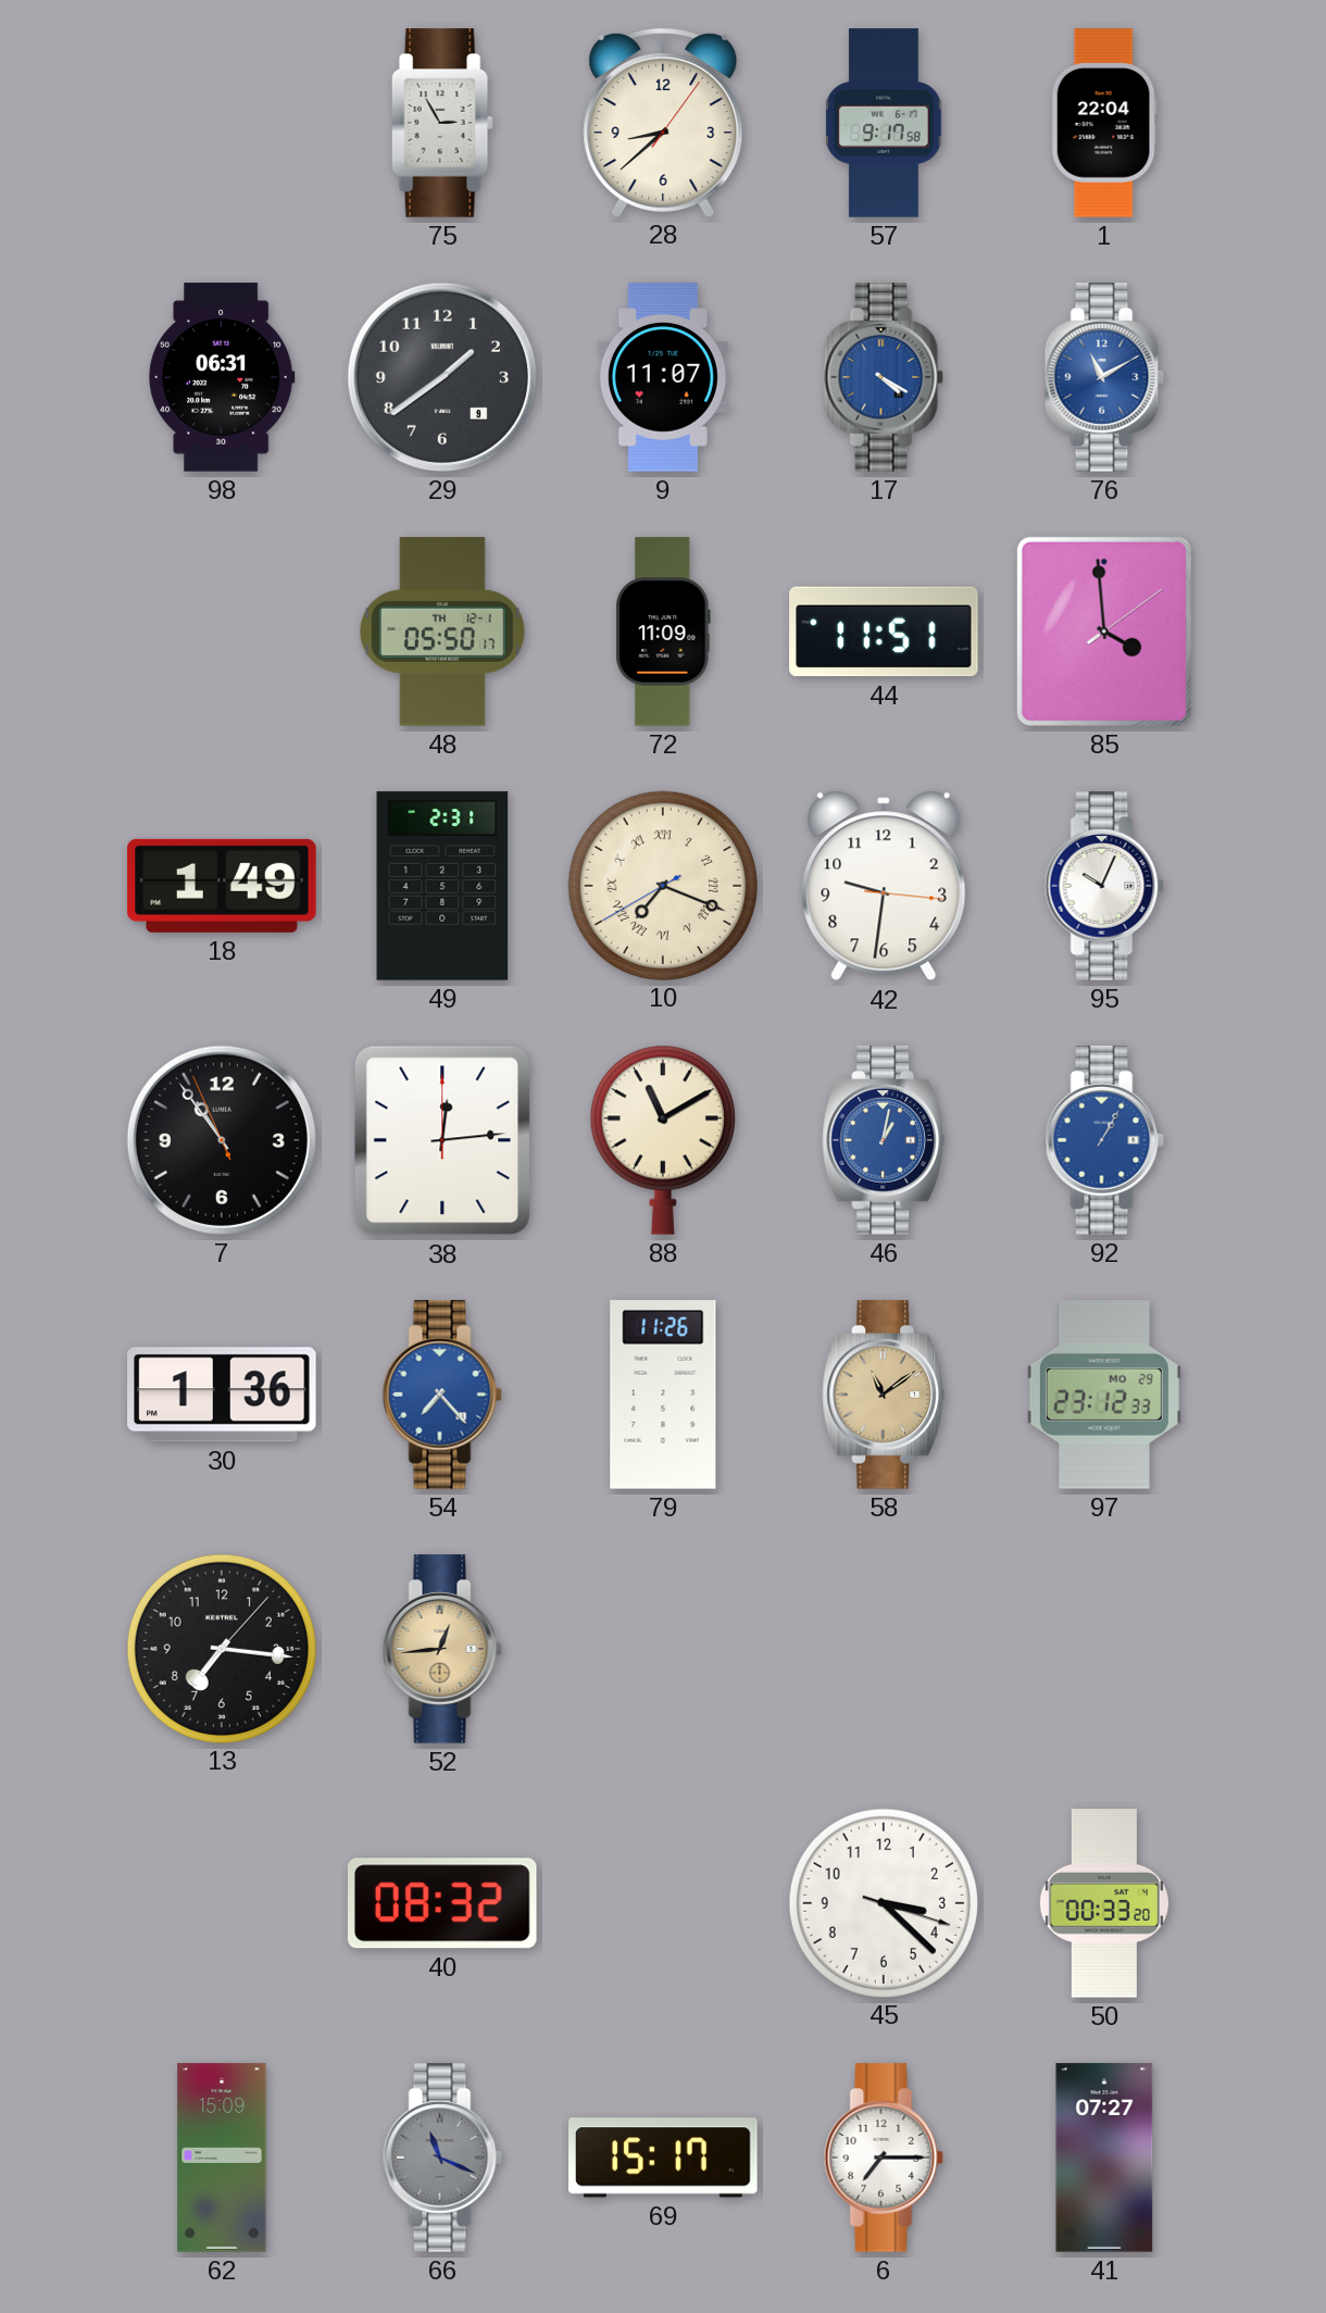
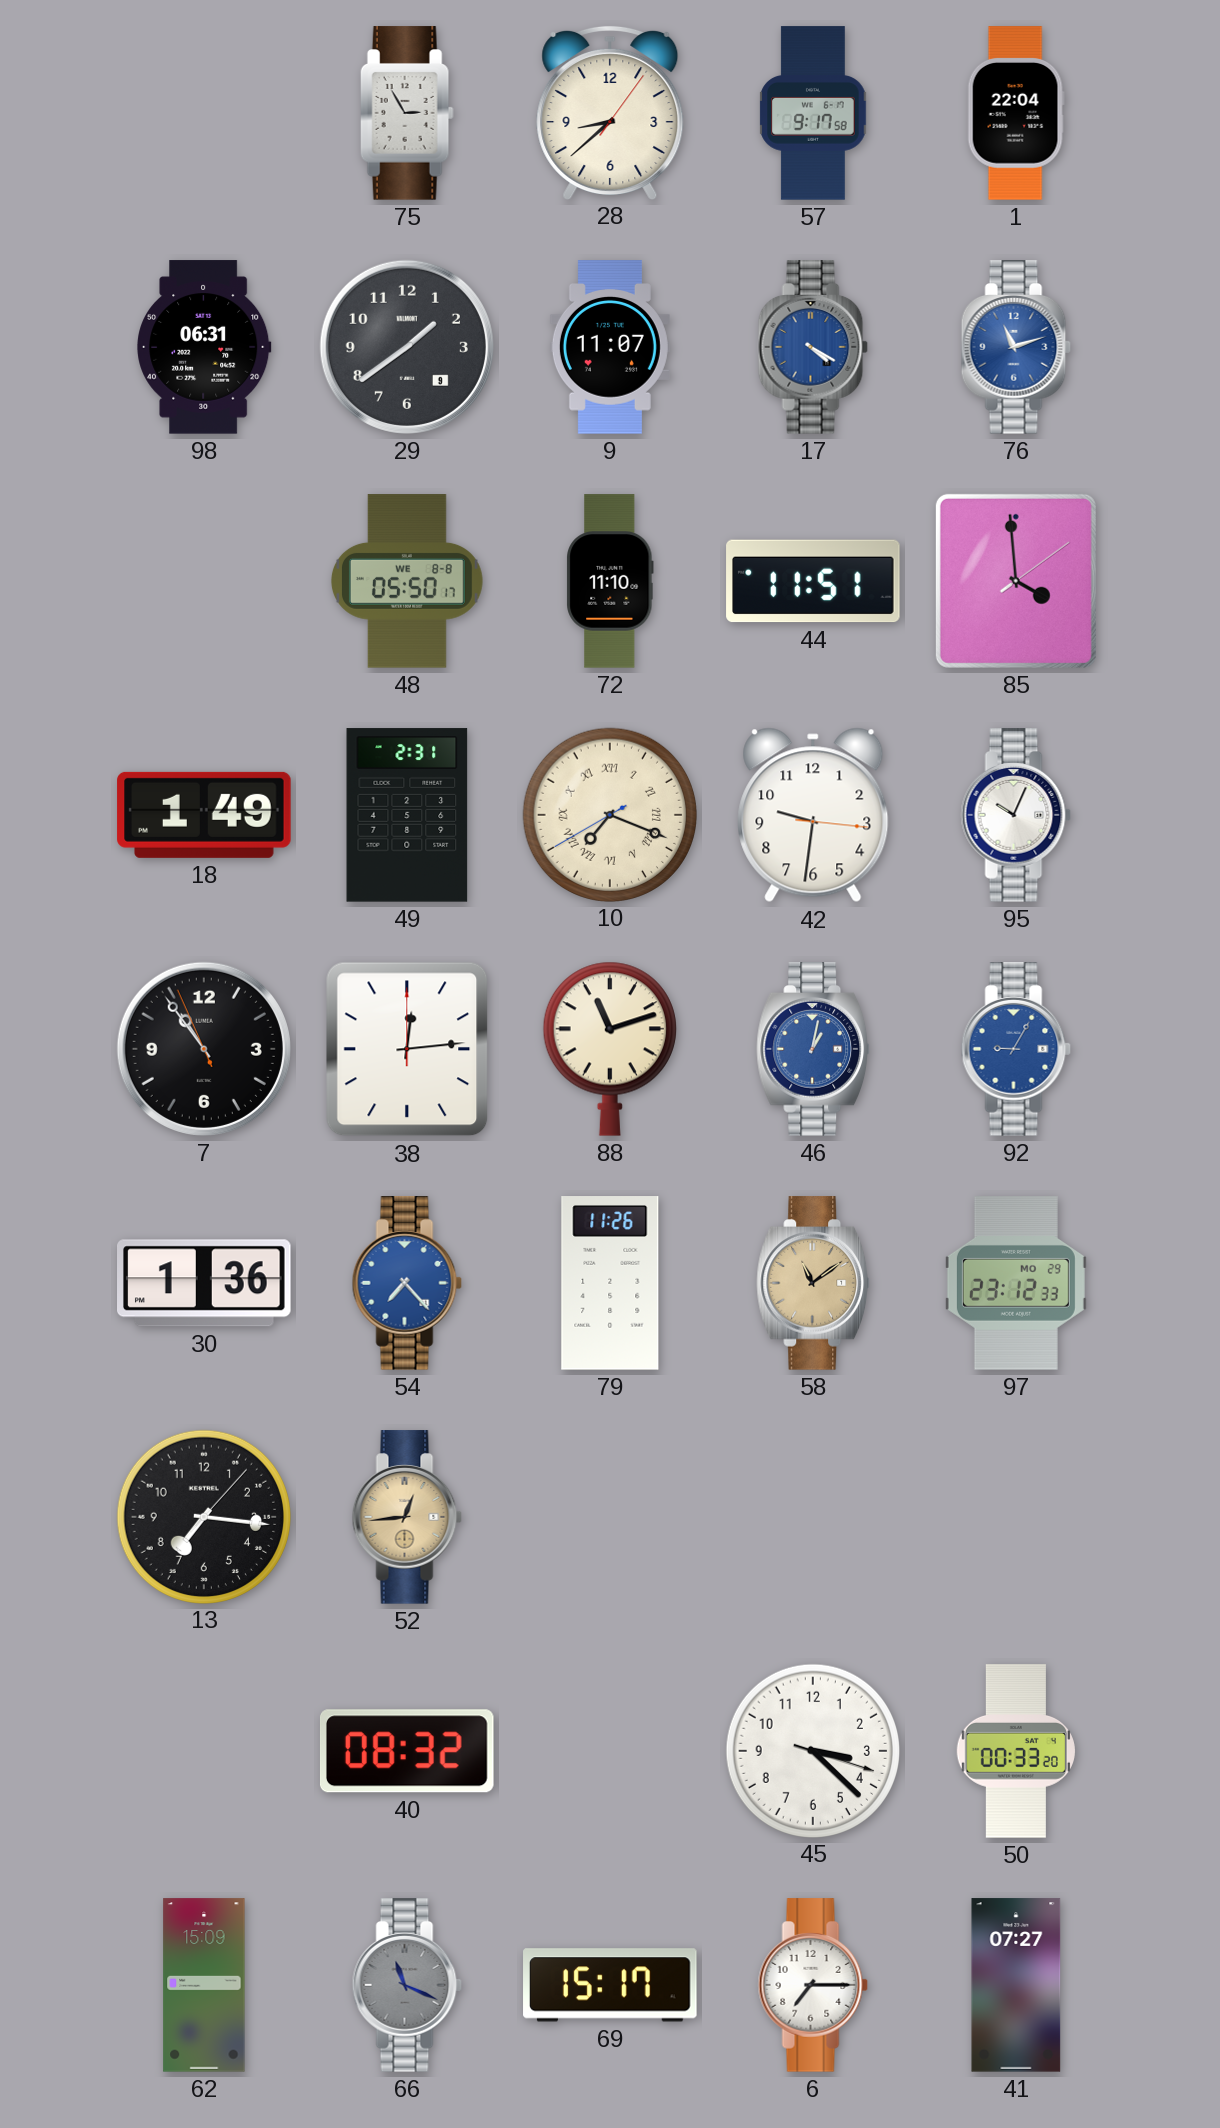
76: 11:10 -> 11:12 (1016, 347)
48 date: TH 12-1 -> WE 8-8 (407, 581)
72: 11:09 -> 11:10 (610, 581)
88: 11:10 -> 11:12 (610, 1049)
92: 1:05 -> 9:05 (1016, 1049)
